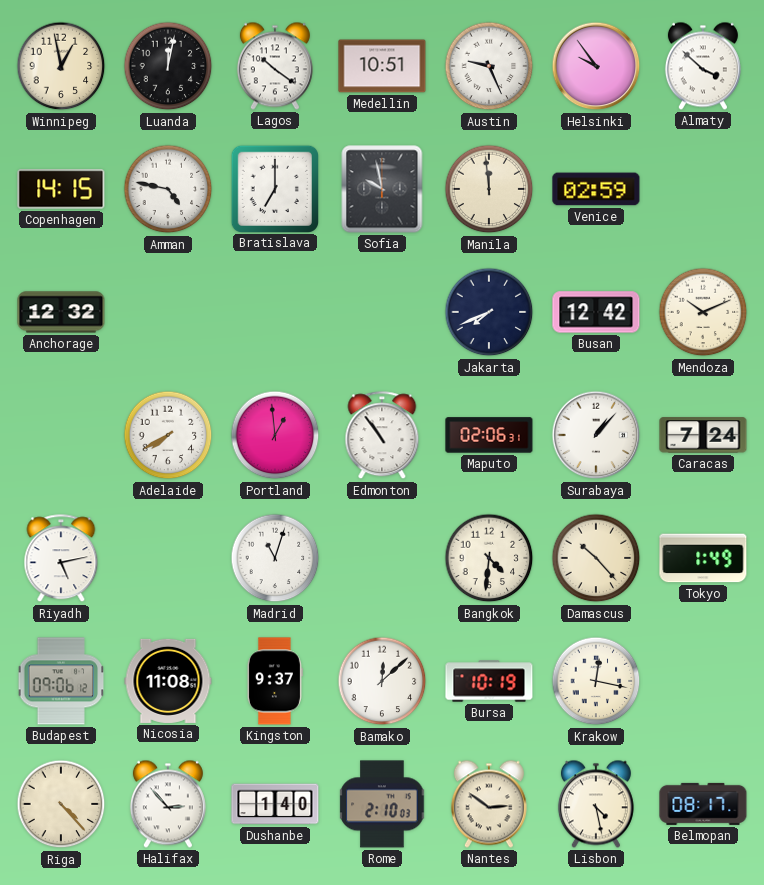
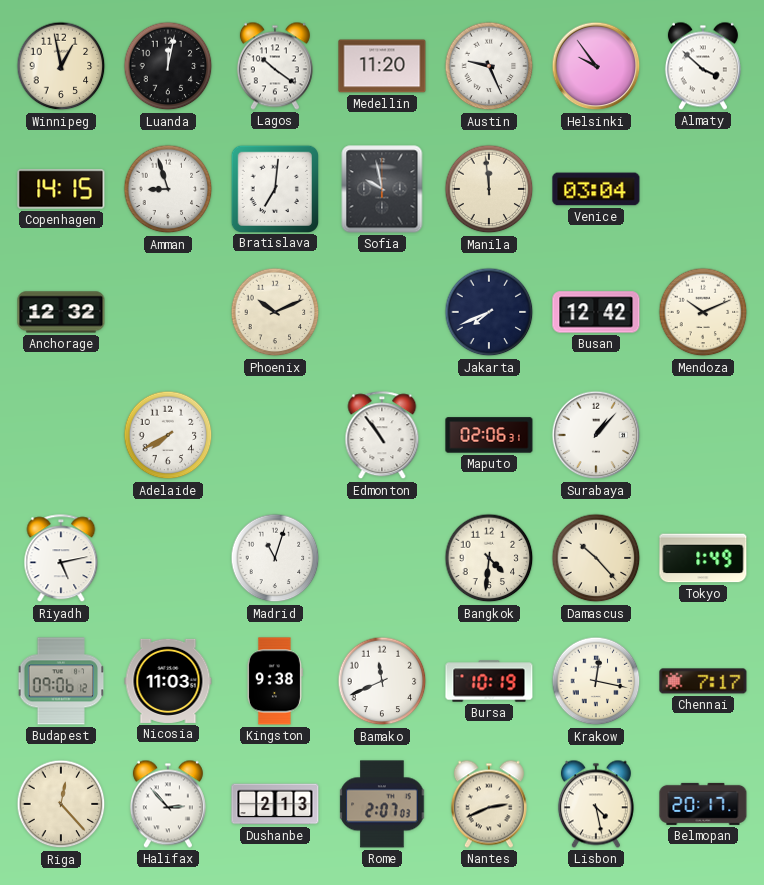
Medellin: 10:51 -> 11:20 (382, 66)
Amman: 4:47 -> 8:57 (168, 189)
Bratislava: 7:00 -> 7:01 (274, 188)
Venice: 02:59 -> 03:04 (596, 189)
Phoenix: none -> 10:11 (275, 312)
Portland: 12:59 -> none (275, 435)
Caracas: 7:24 -> none (703, 435)
Nicosia: 11:08 -> 11:03 (168, 681)
Kingston: 9:37 -> 9:38 (274, 681)
Bamako: 12:08 -> 11:41 (382, 681)
Chennai: none -> 7:17 (703, 681)
Riga: 4:23 -> 12:23 (61, 804)
Dushanbe: 1:40 -> 2:13 (275, 804)
Rome: 2:10 -> 2:07 (382, 804)
Nantes: 2:51 -> 2:41 (489, 804)
Belmopan: 08:17 -> 20:17 (703, 804)
